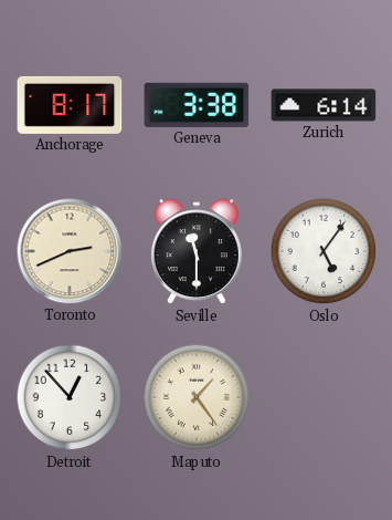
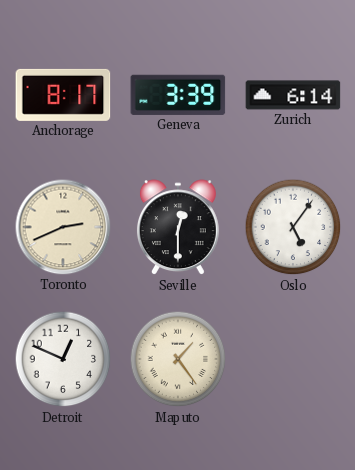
Geneva: 3:38 -> 3:39 (178, 95)
Seville: 11:30 -> 12:30 (178, 228)
Detroit: 12:53 -> 12:49 (63, 359)
